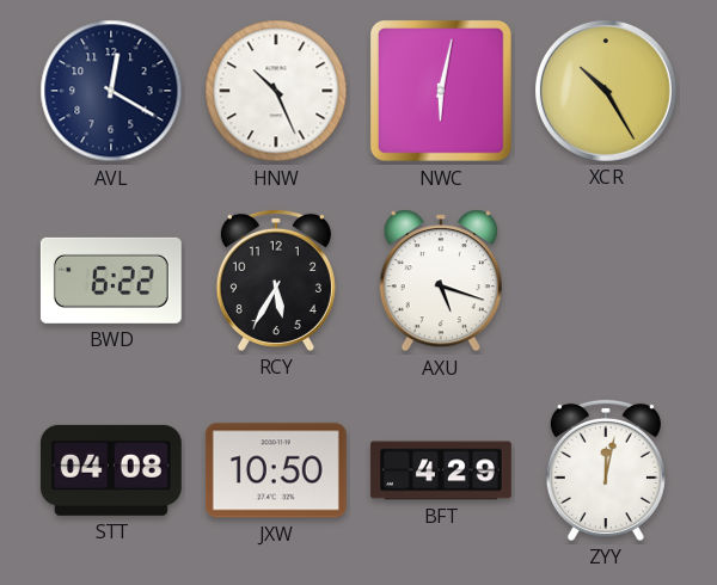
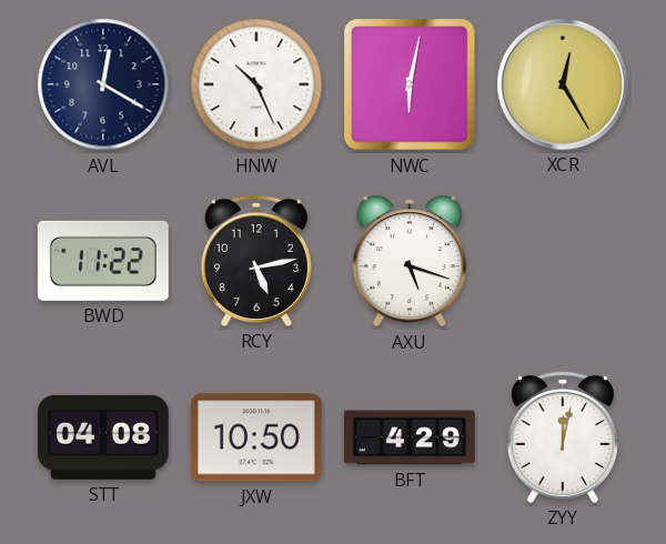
XCR: 10:25 -> 12:25 (563, 84)
BWD: 6:22 -> 11:22 (103, 261)
RCY: 5:35 -> 5:13 (256, 261)
